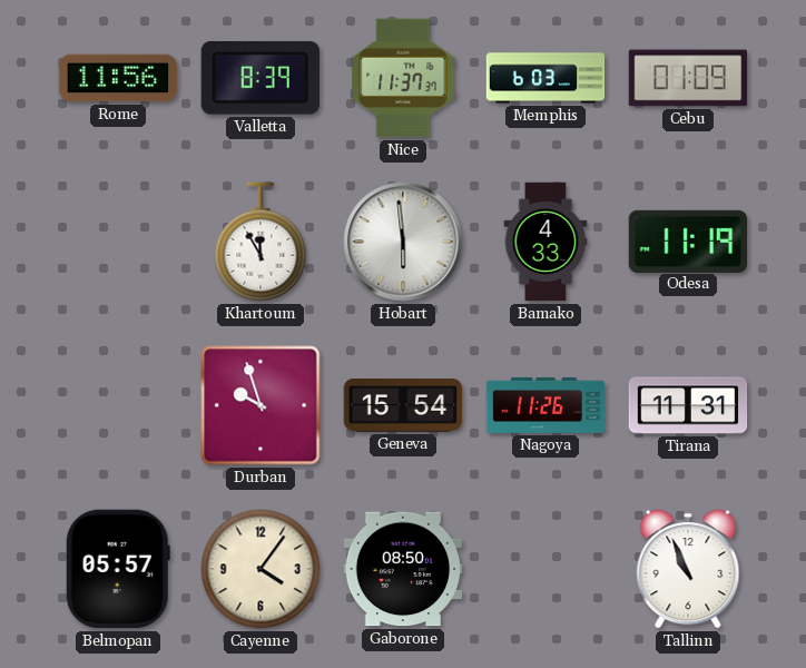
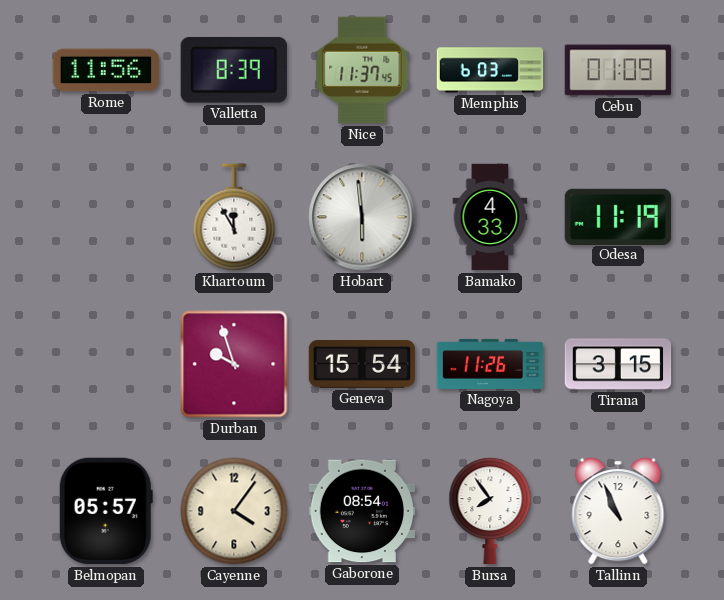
Nice: 11:37:37 -> 11:37:45 (362, 70)
Tirana: 11:31 -> 3:15 (618, 364)
Gaborone: 08:50 -> 08:54 (362, 511)
Bursa: none -> 7:54 (490, 511)
